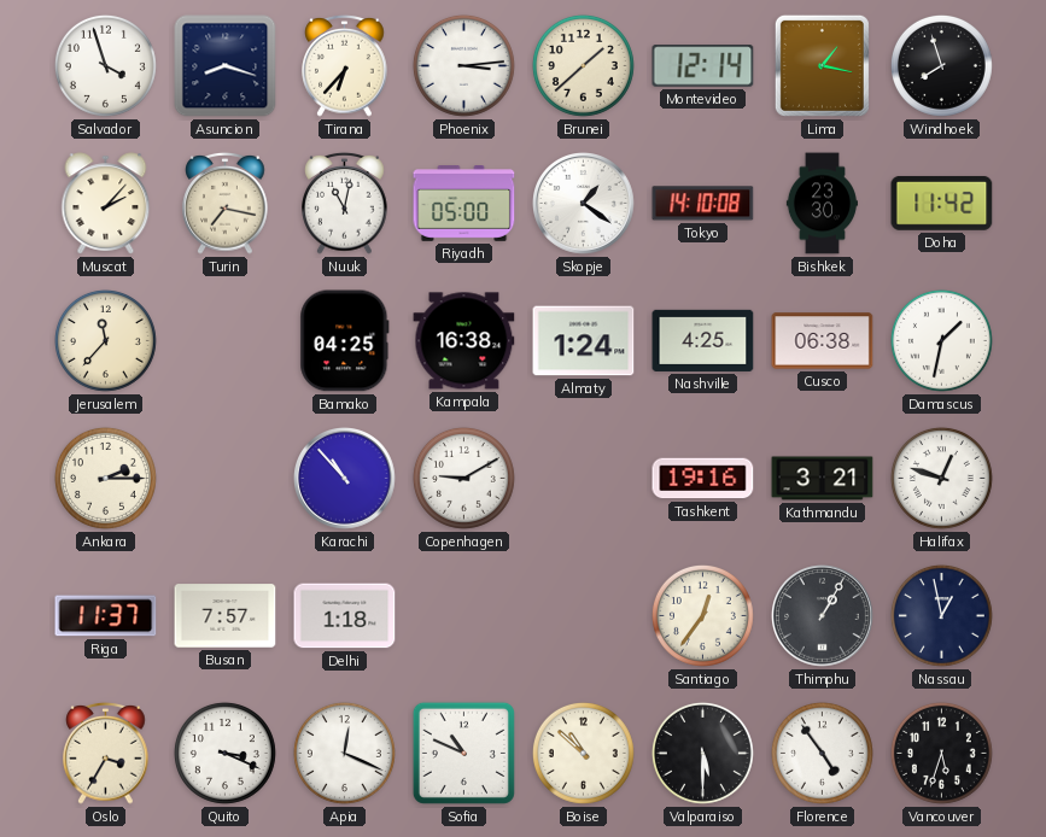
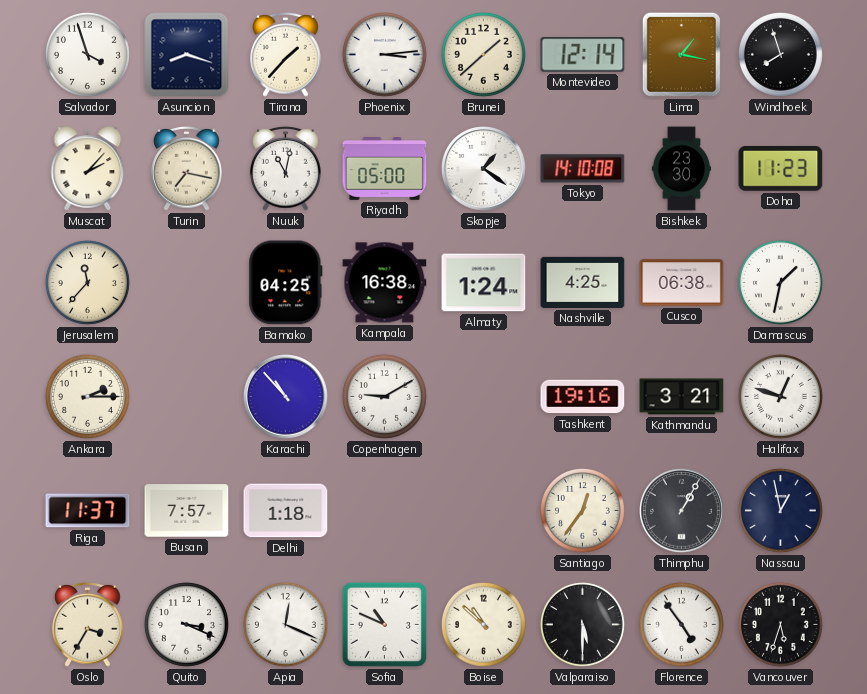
Tirana: 6:37 -> 1:37 (286, 54)
Doha: 11:42 -> 11:23 (781, 168)
